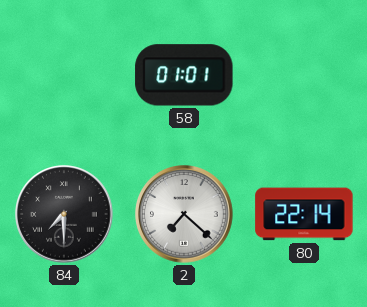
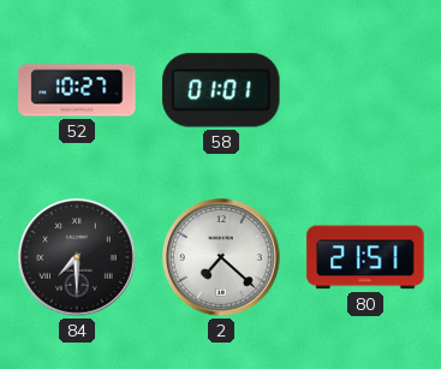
52: none -> 10:27 (77, 90)
80: 22:14 -> 21:51 (365, 257)
